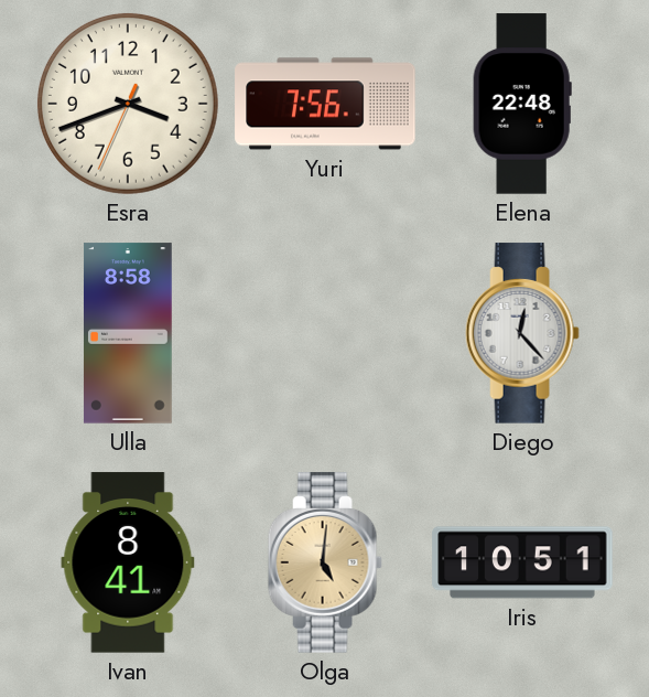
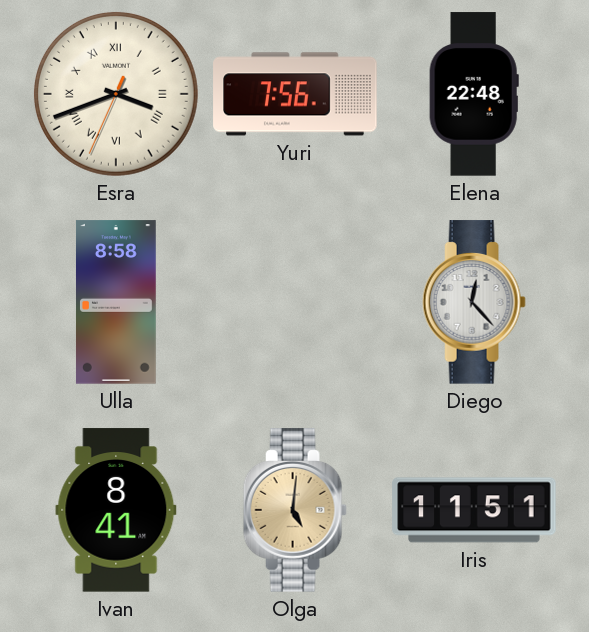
Esra numerals: Arabic -> Roman (116, 94)
Iris: 10:51 -> 11:51 (474, 510)
